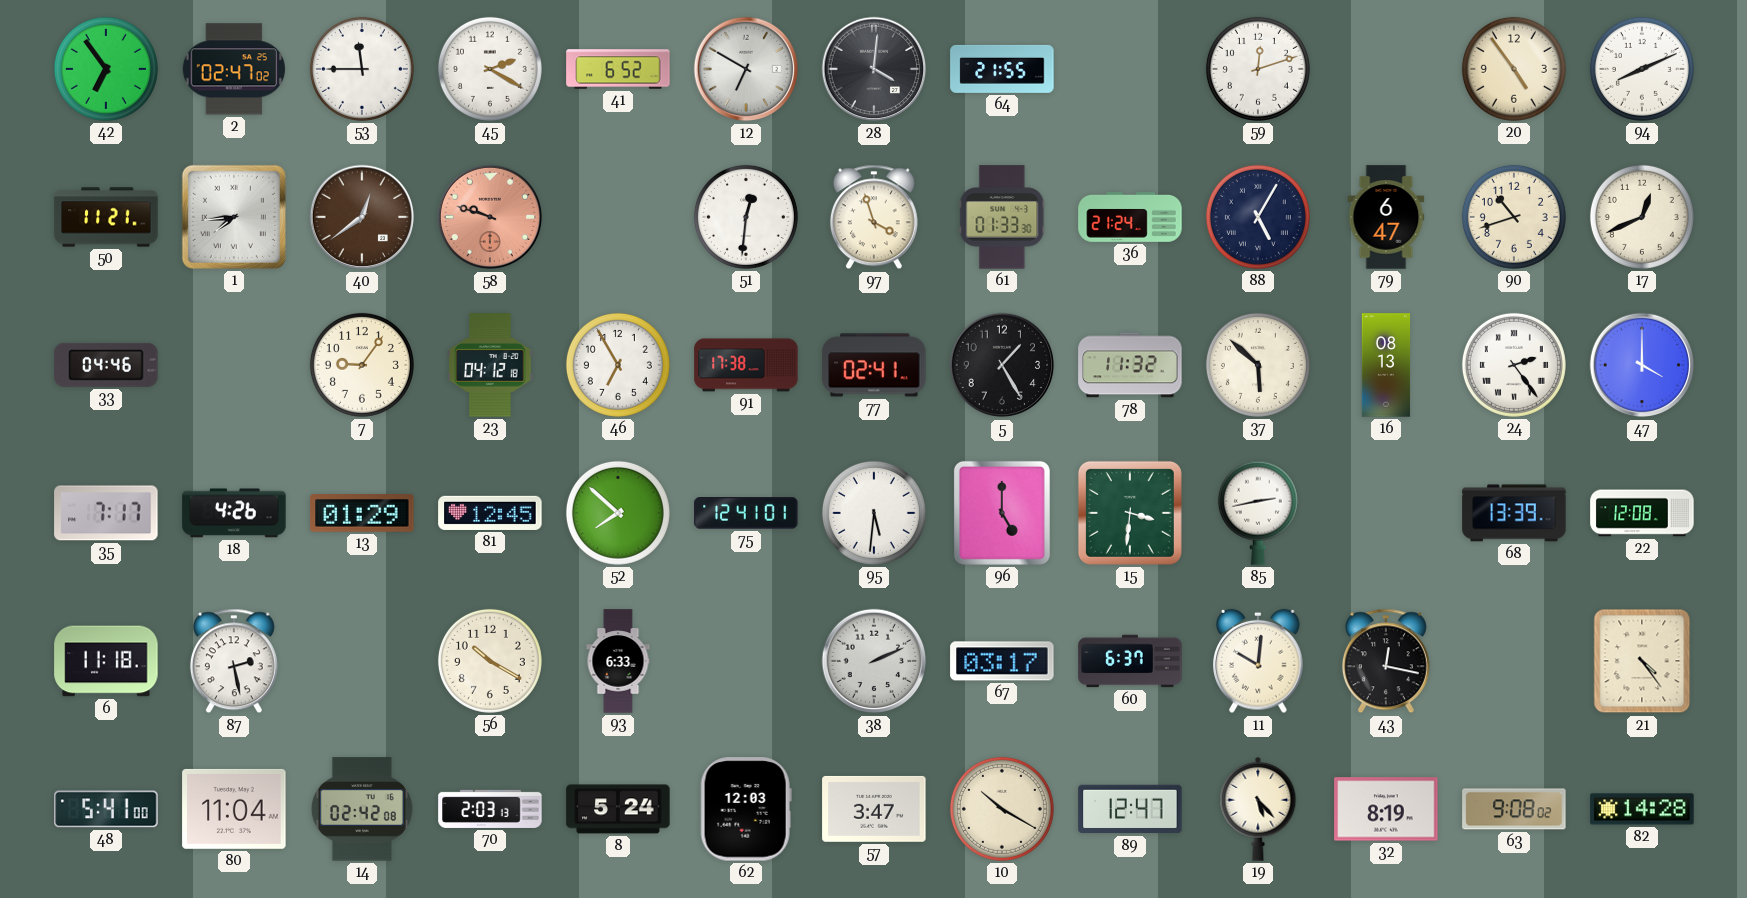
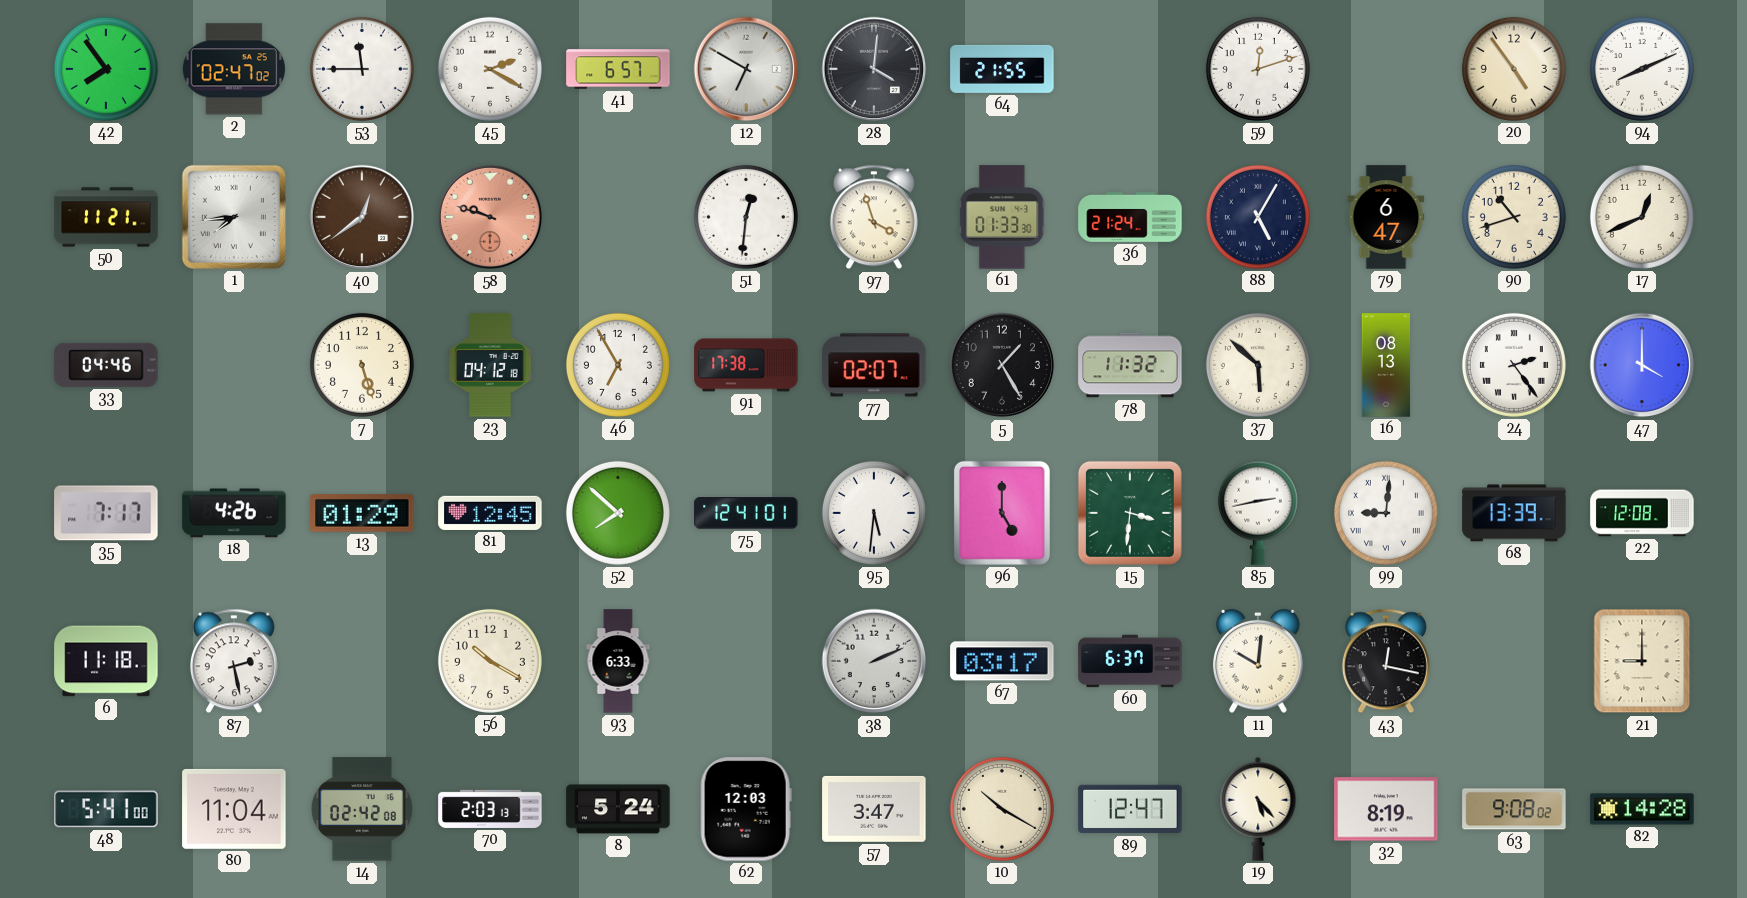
42: 6:54 -> 7:54 (106, 69)
41: 6:52 -> 6:57 (618, 69)
7: 9:06 -> 5:27 (362, 365)
77: 02:41 -> 02:07 (874, 365)
99: none -> 9:01 (1386, 513)
21: 4:24 -> 9:00 (1642, 661)
